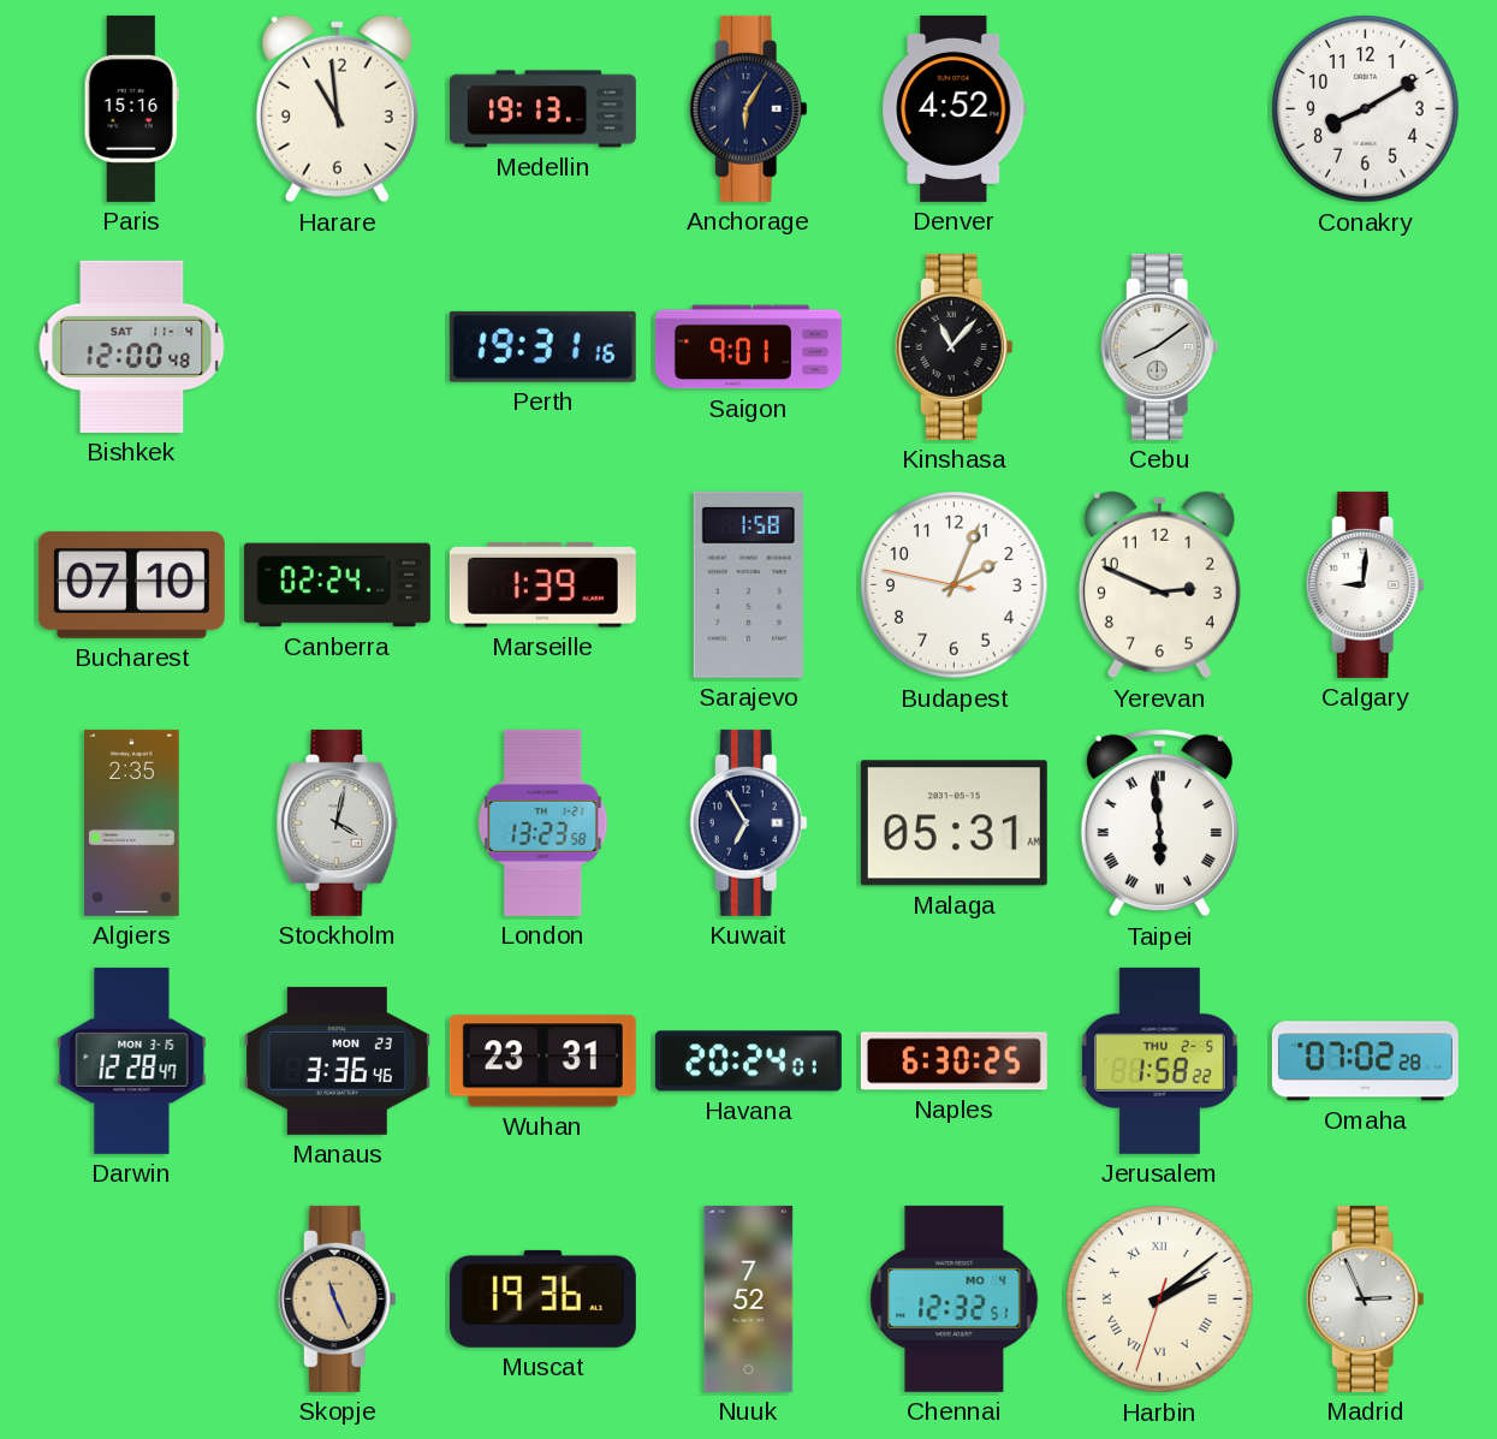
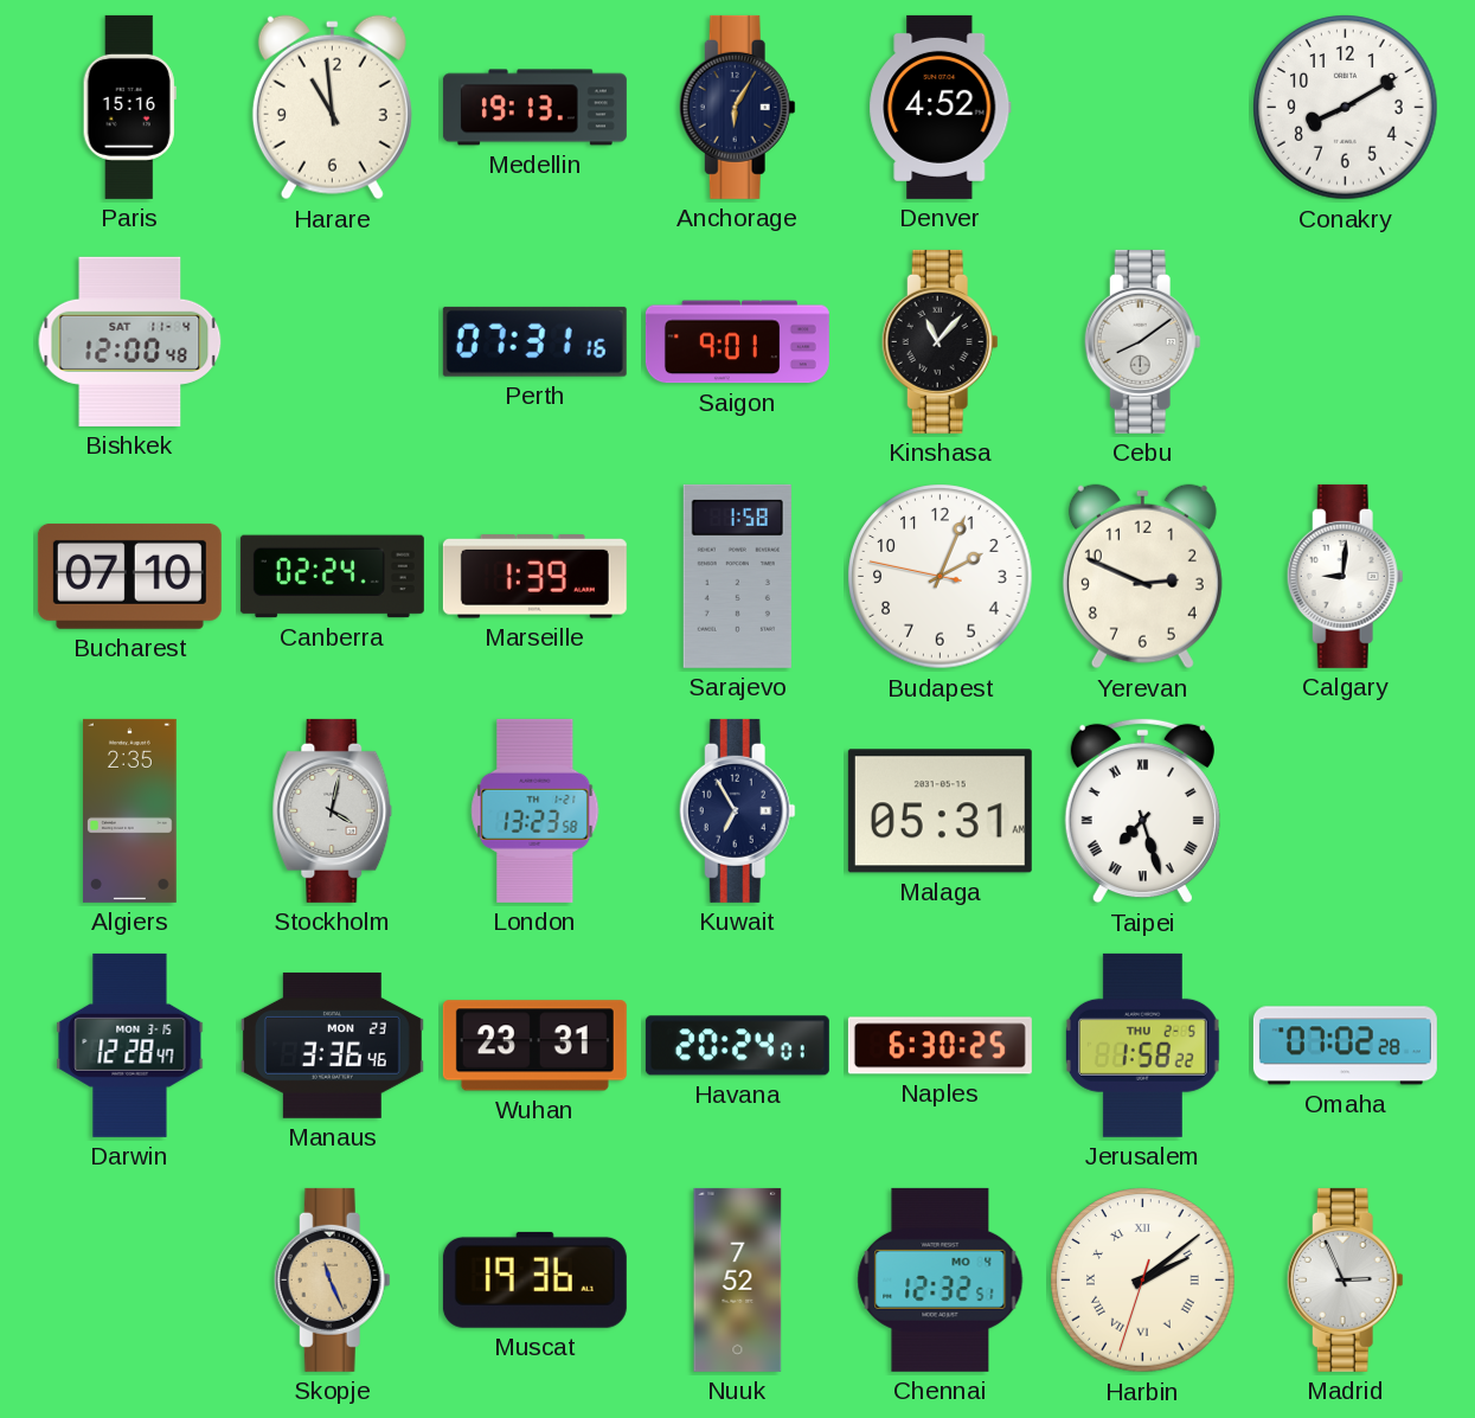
Perth: 19:31 -> 07:31 (534, 341)
Taipei: 5:59 -> 7:27 (1142, 811)
